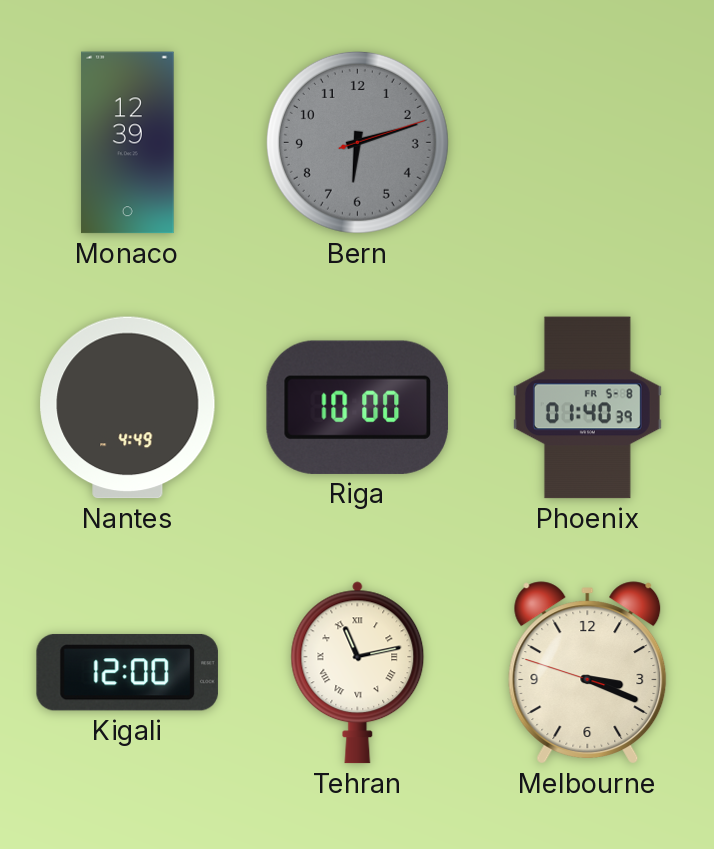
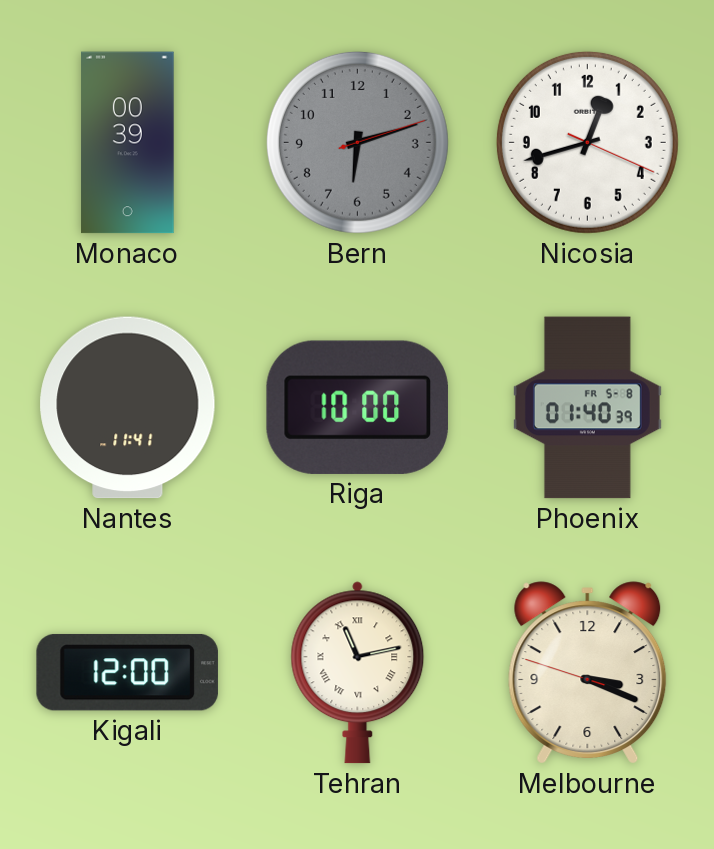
Monaco: 12:39 -> 00:39 (128, 143)
Nicosia: none -> 12:42 (587, 142)
Nantes: 4:49 -> 11:41 (128, 408)
